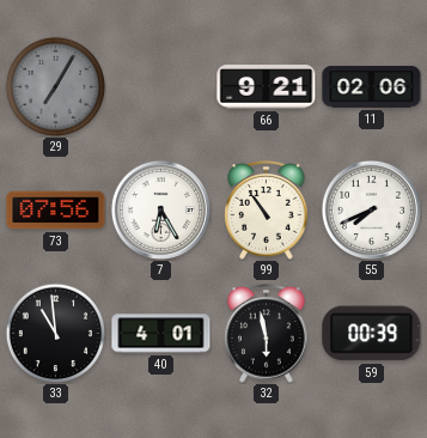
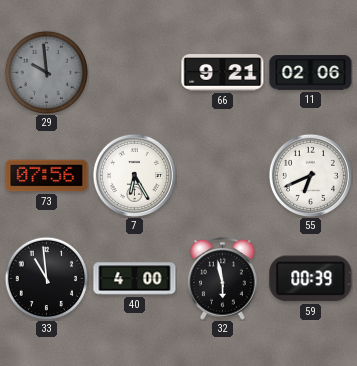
29: 7:05 -> 9:59 (46, 72)
99: 10:54 -> none (267, 211)
55: 7:41 -> 6:41 (310, 175)
40: 4:01 -> 4:00 (135, 279)
